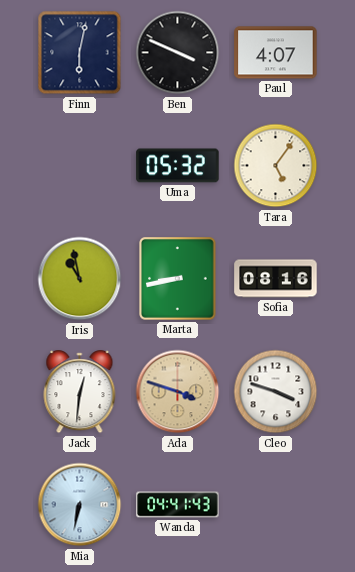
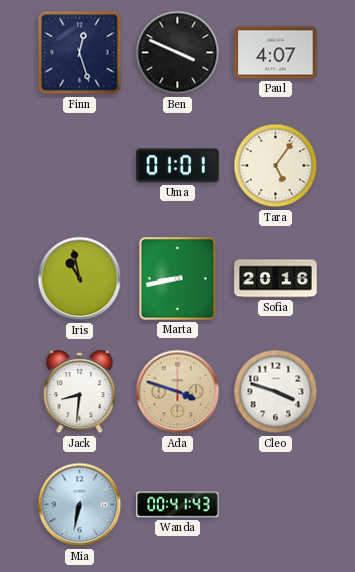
Finn: 6:02 -> 12:27 (80, 53)
Uma: 05:32 -> 01:01 (178, 166)
Sofia: 08:16 -> 20:16 (276, 279)
Jack: 12:31 -> 8:31 (80, 392)
Wanda: 04:41 -> 00:41 (178, 505)
